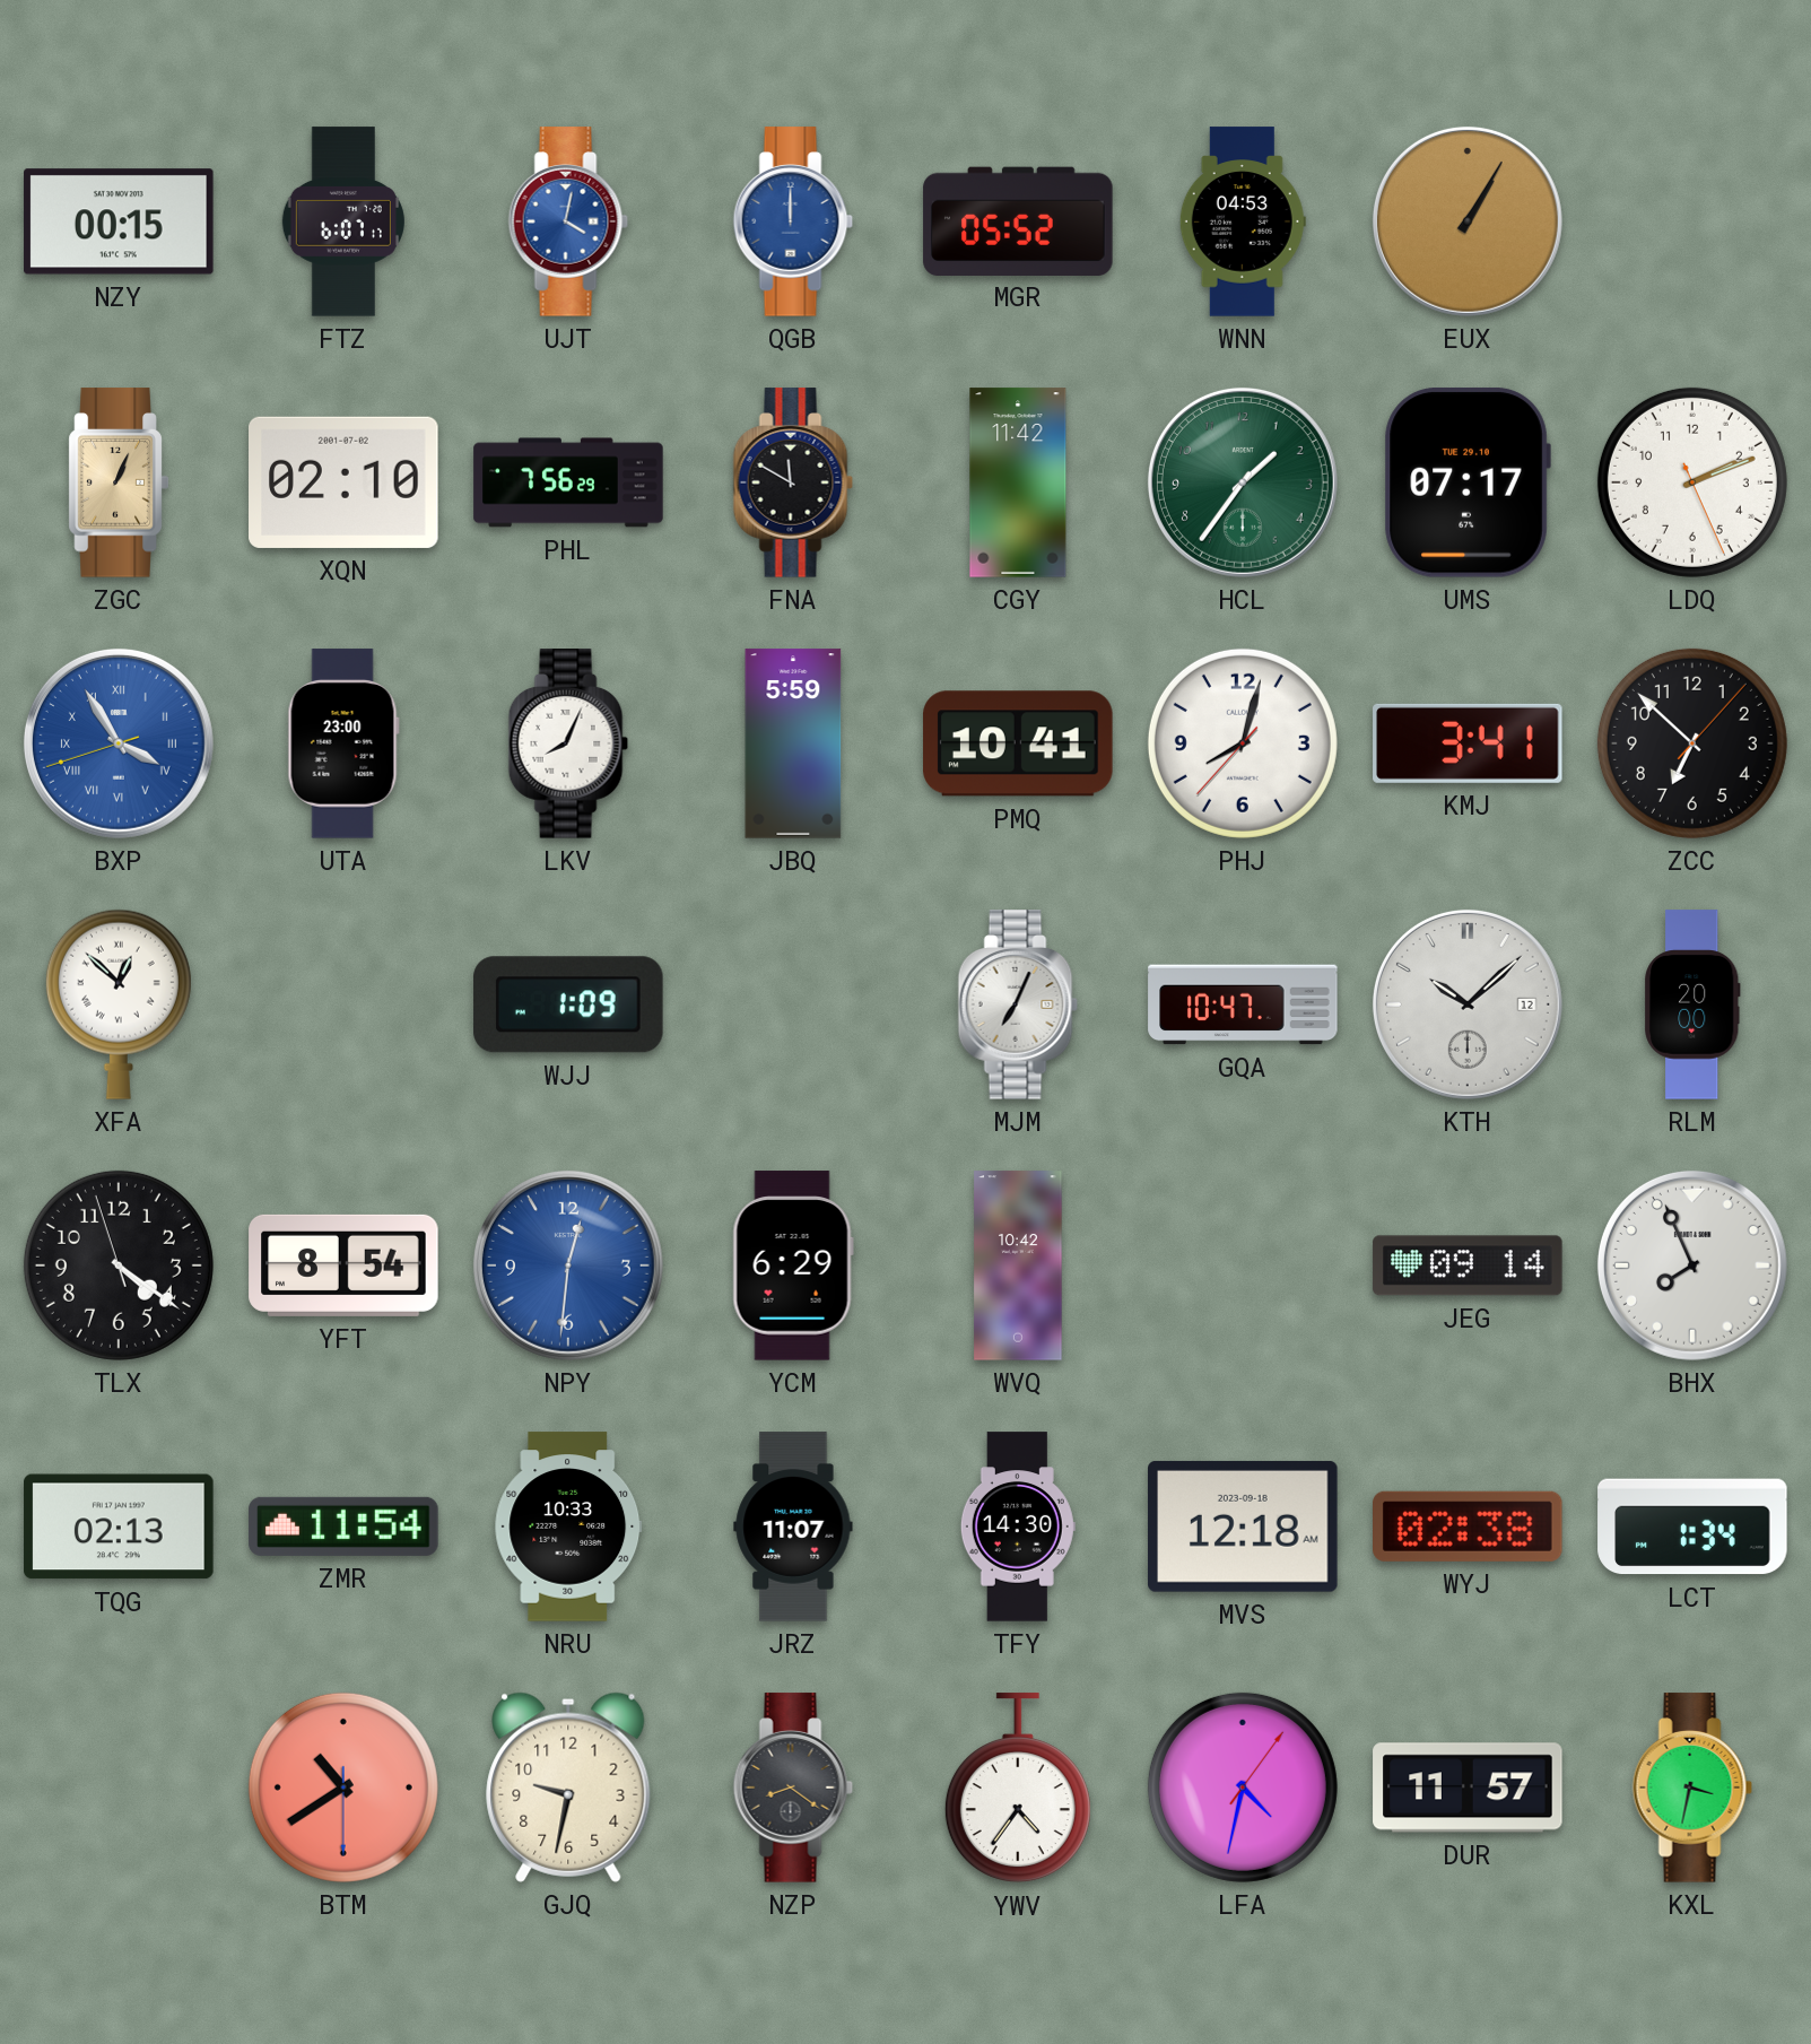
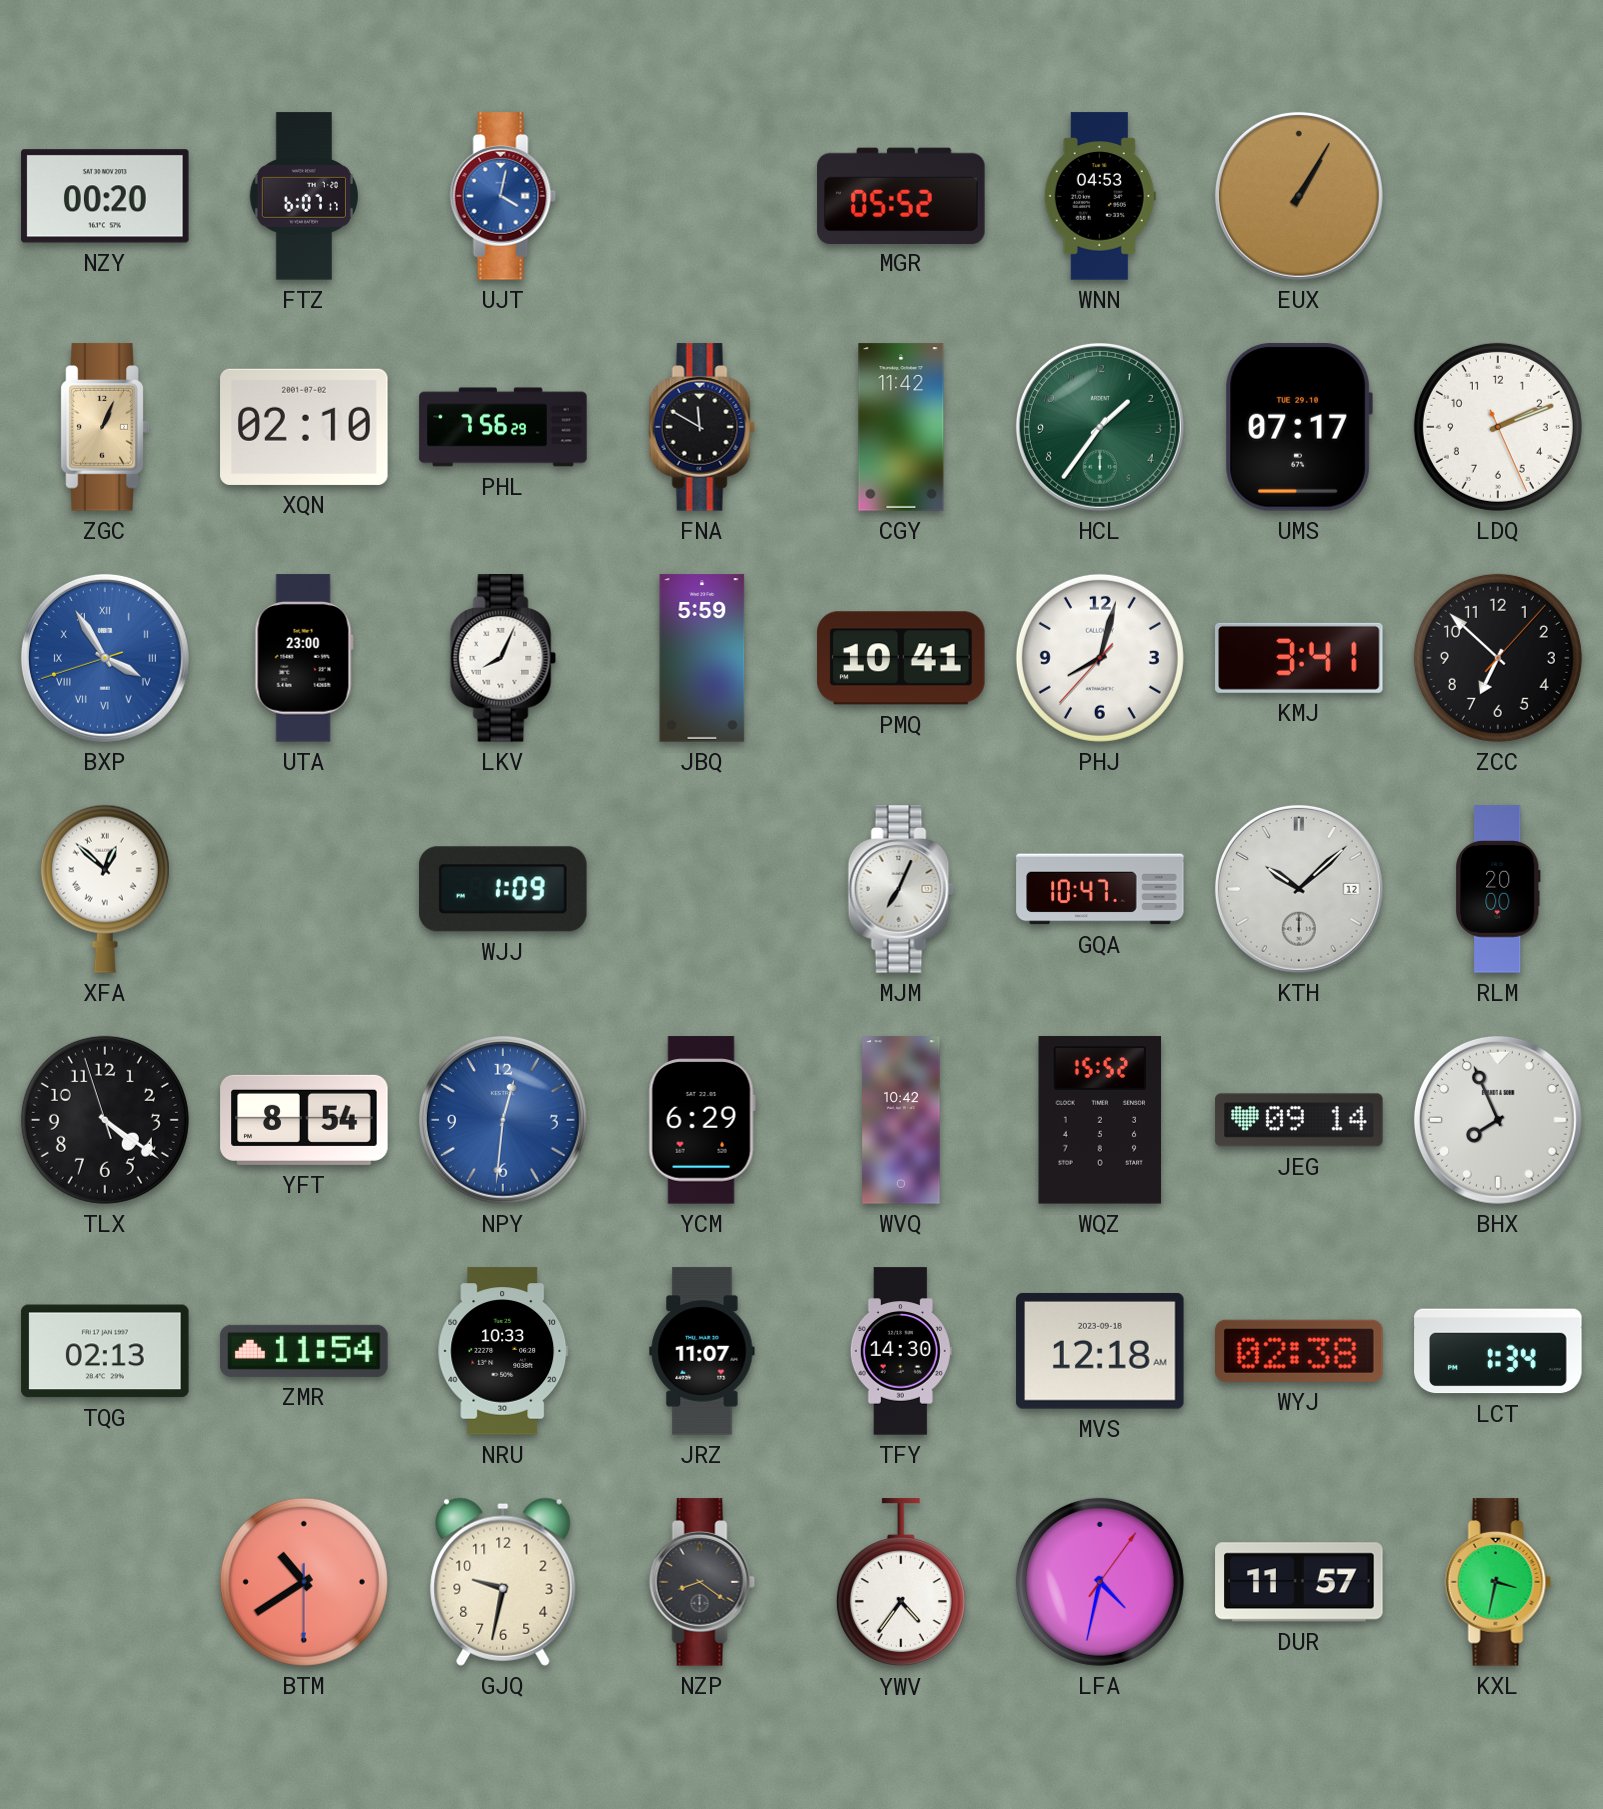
NZY: 00:15 -> 00:20 (105, 196)
QGB: 12:00 -> none (793, 221)
WQZ: none -> 15:52 (1100, 1120)
